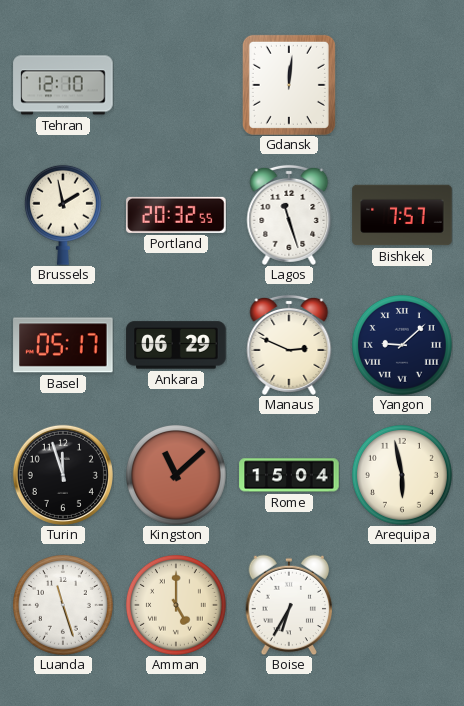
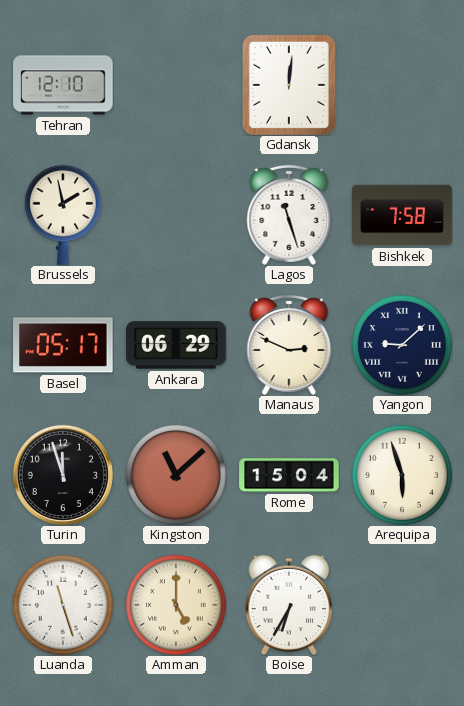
Portland: 20:32 -> none (176, 215)
Bishkek: 7:57 -> 7:58 (402, 215)
Arequipa: 5:58 -> 5:57 (402, 475)
